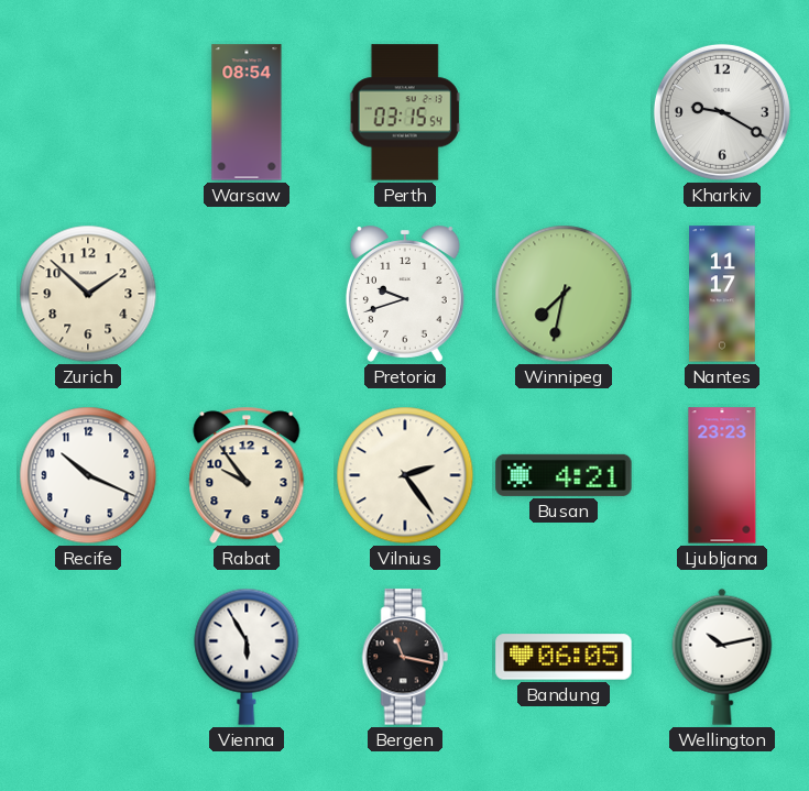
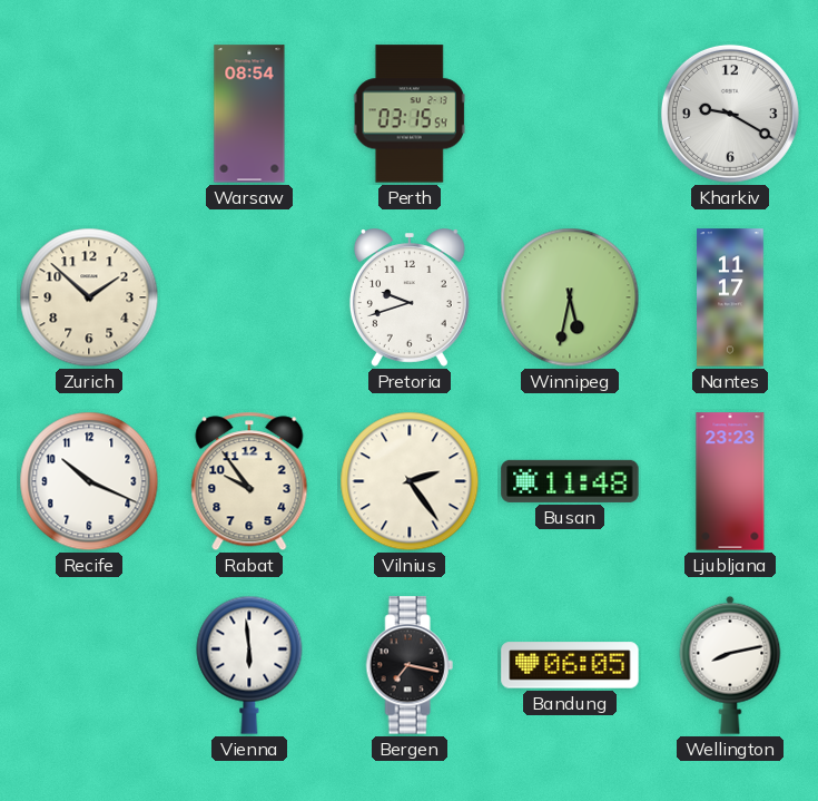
Winnipeg: 7:32 -> 5:32 (570, 297)
Busan: 4:21 -> 11:48 (570, 481)
Vienna: 5:55 -> 5:59 (249, 665)
Bergen: 11:17 -> 7:17 (410, 665)
Wellington: 10:13 -> 8:13 (730, 665)
